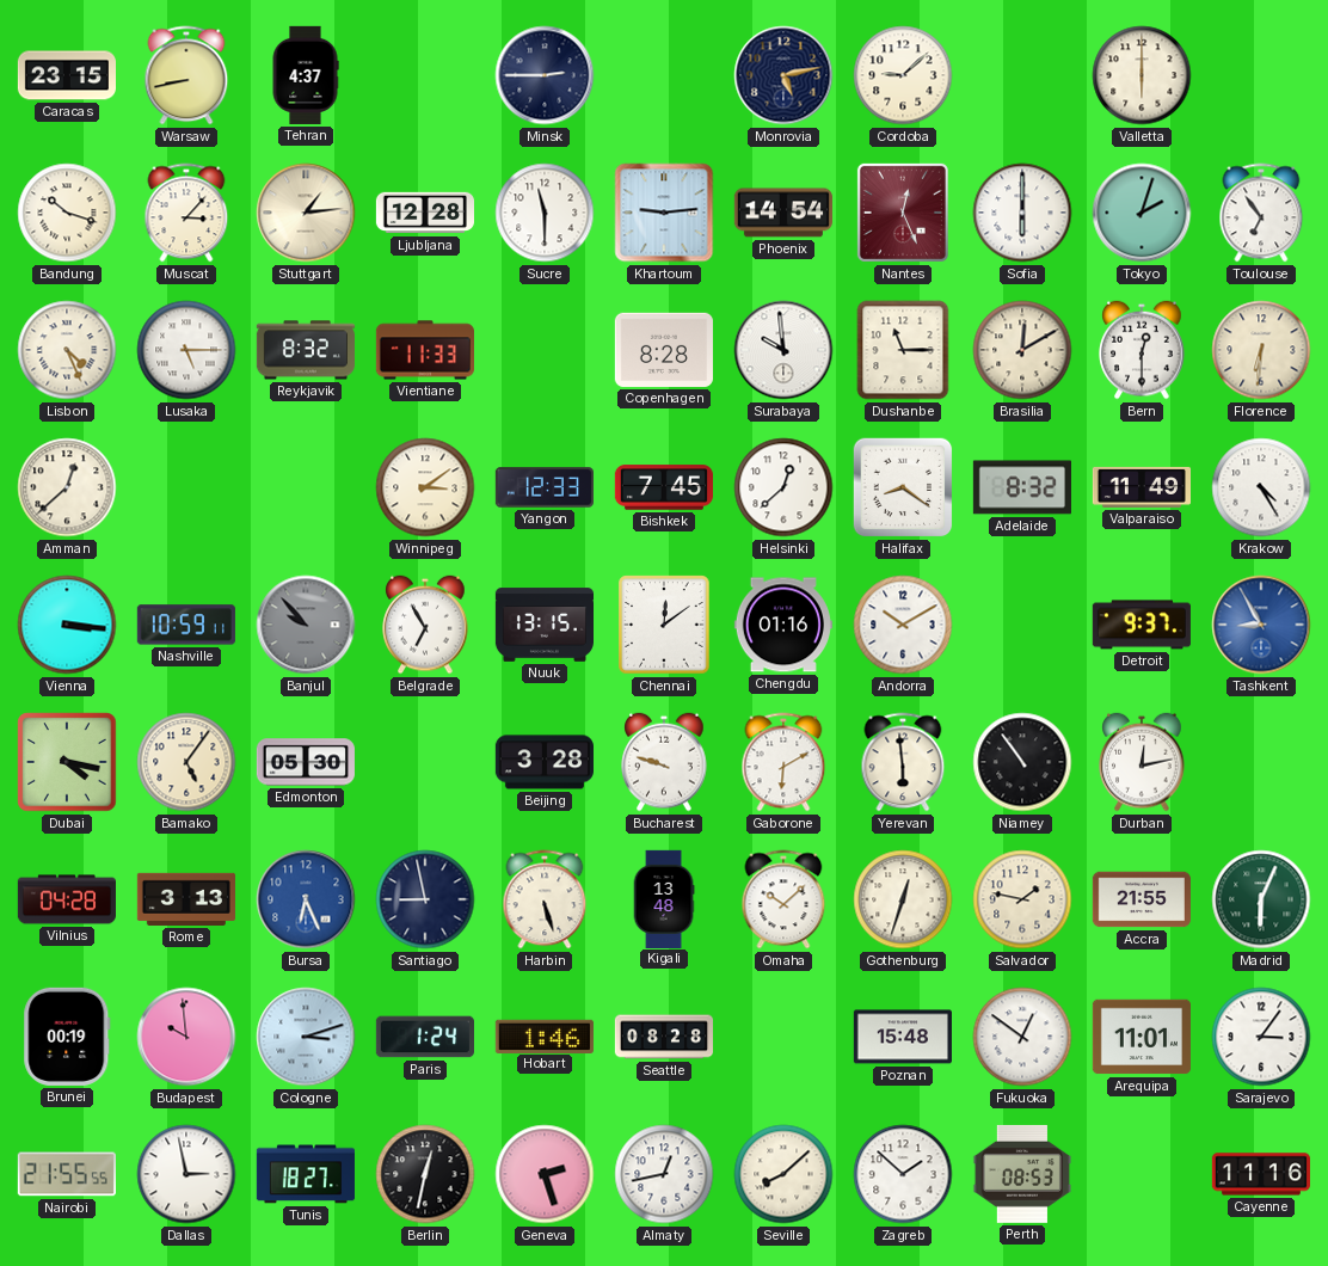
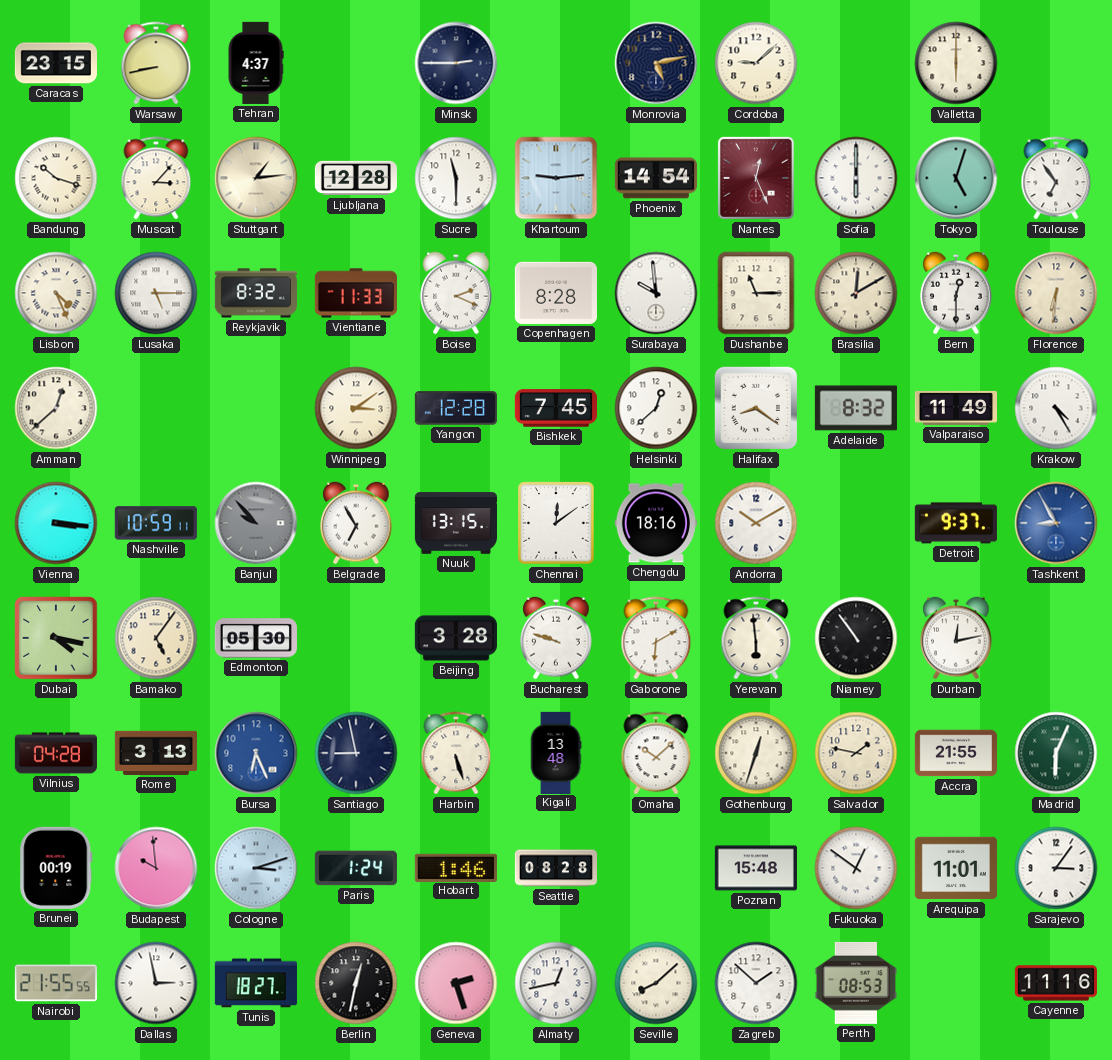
Tokyo: 2:03 -> 5:03 (956, 178)
Boise: none -> 2:19 (456, 293)
Yangon: 12:33 -> 12:28 (456, 408)
Chengdu: 01:16 -> 18:16 (656, 523)
